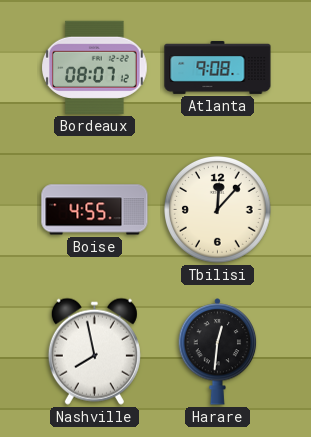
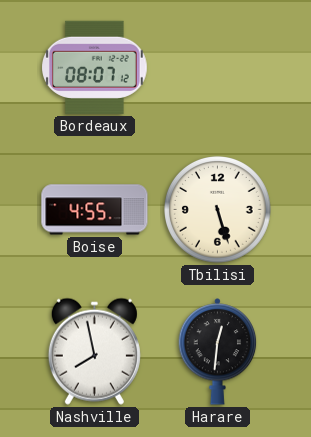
Atlanta: 9:08 -> none (218, 67)
Tbilisi: 12:07 -> 5:27 (218, 210)
